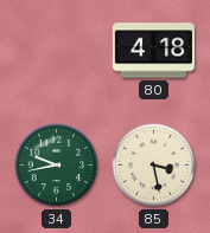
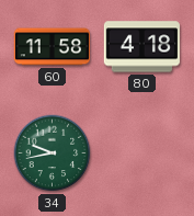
60: none -> 11:58 (52, 47)
85: 3:28 -> none (154, 166)
